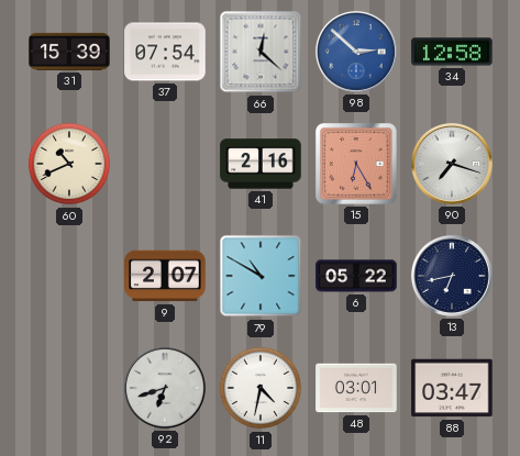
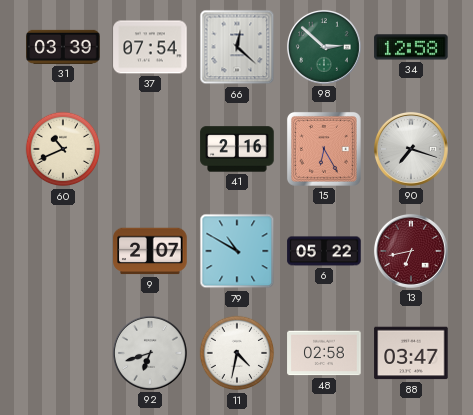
31: 15:39 -> 03:39 (63, 47)
98 dial: blue -> green (324, 47)
13 dial: navy -> burgundy (411, 251)
48: 03:01 -> 02:58 (324, 353)
